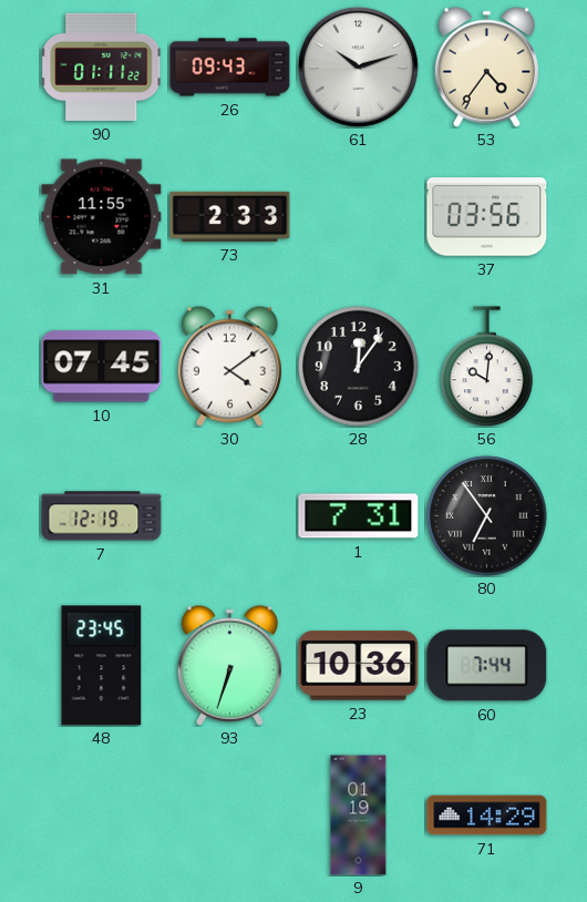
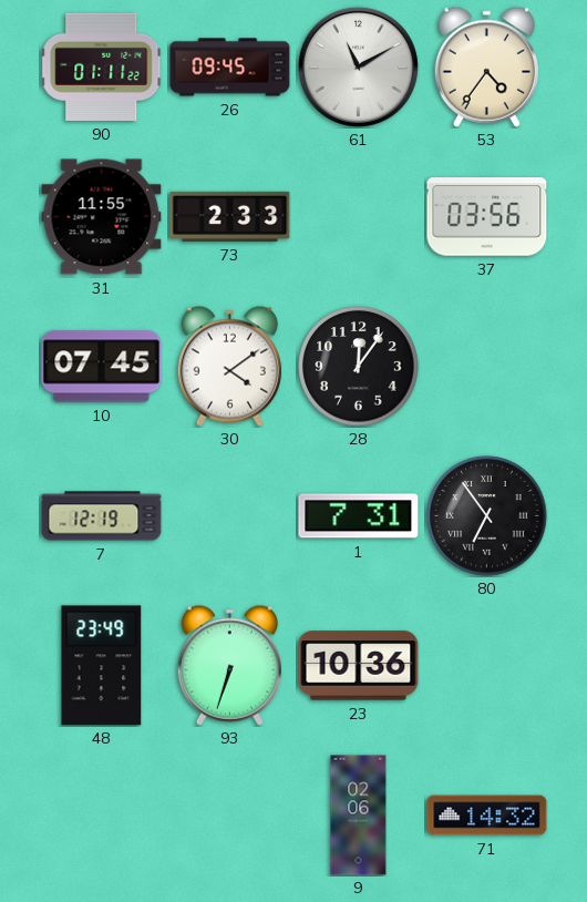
26: 09:43 -> 09:45 (230, 68)
61: 10:12 -> 11:10 (358, 66)
56: 10:01 -> none (487, 367)
48: 23:45 -> 23:49 (102, 666)
60: 7:44 -> none (487, 666)
9: 01:19 -> 02:06 (359, 816)
71: 14:29 -> 14:32 (487, 816)
